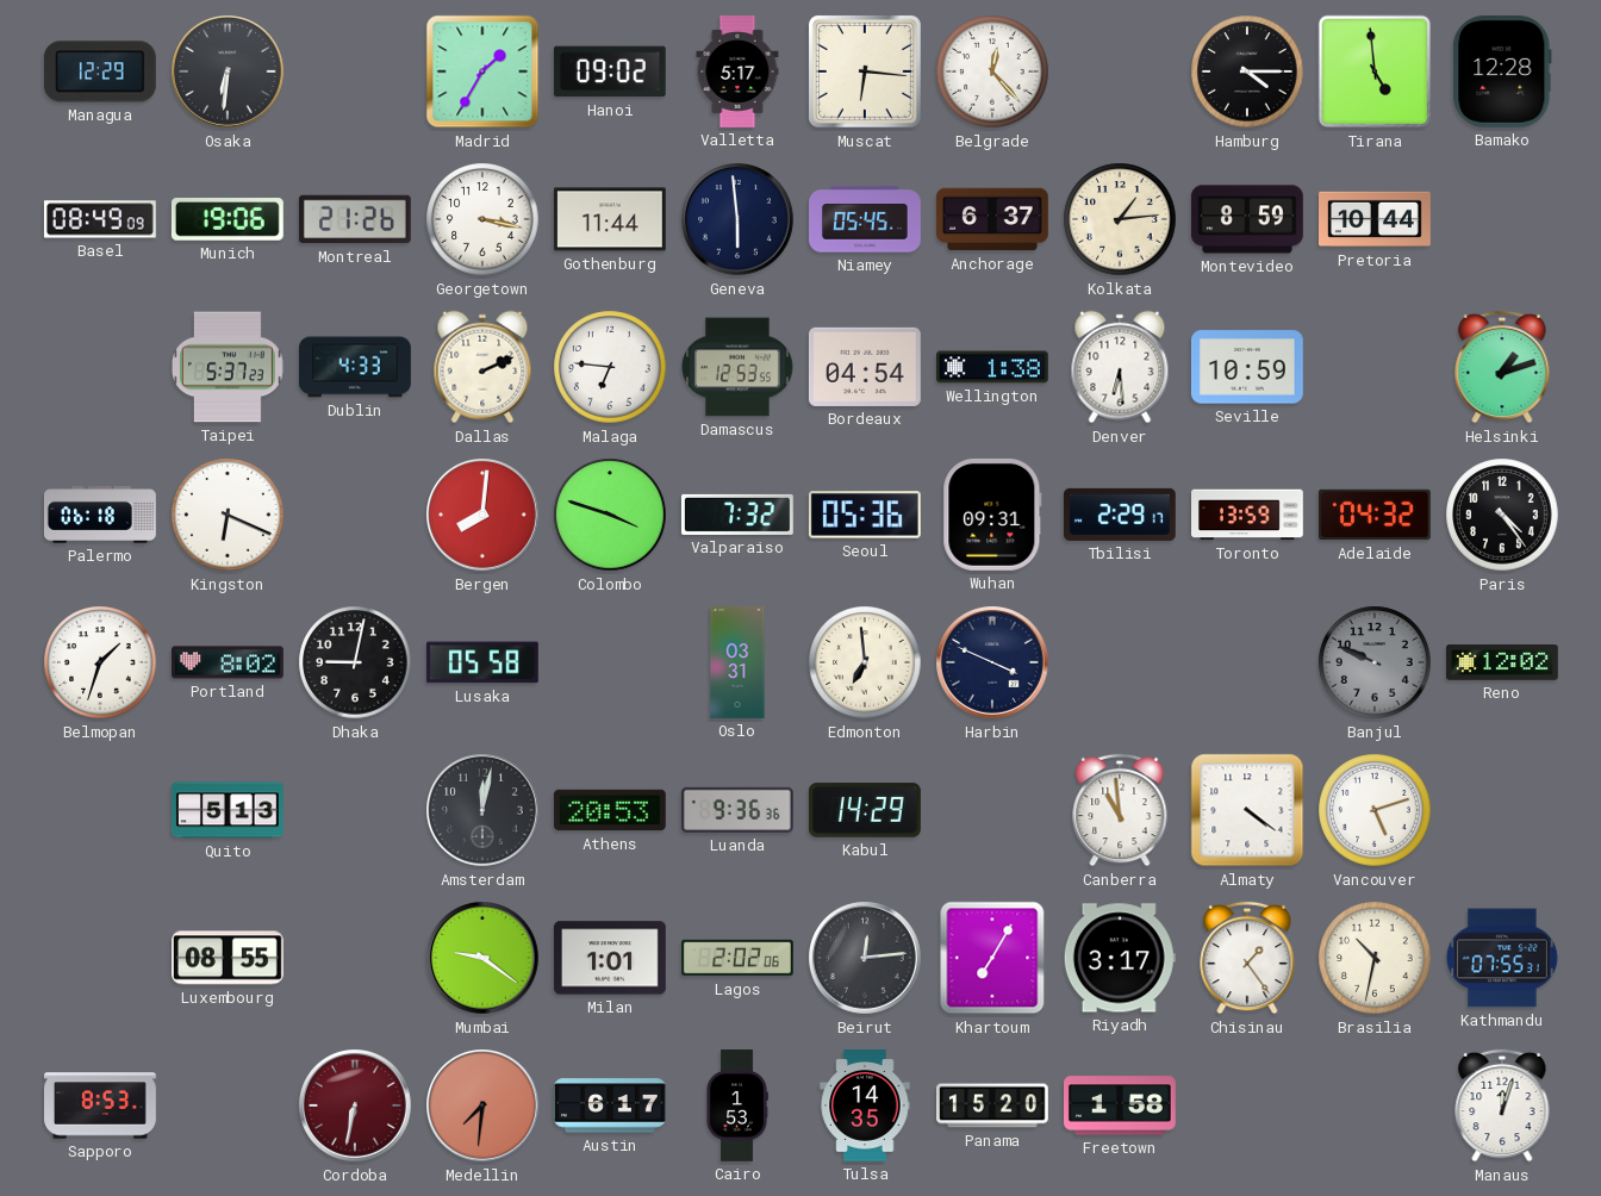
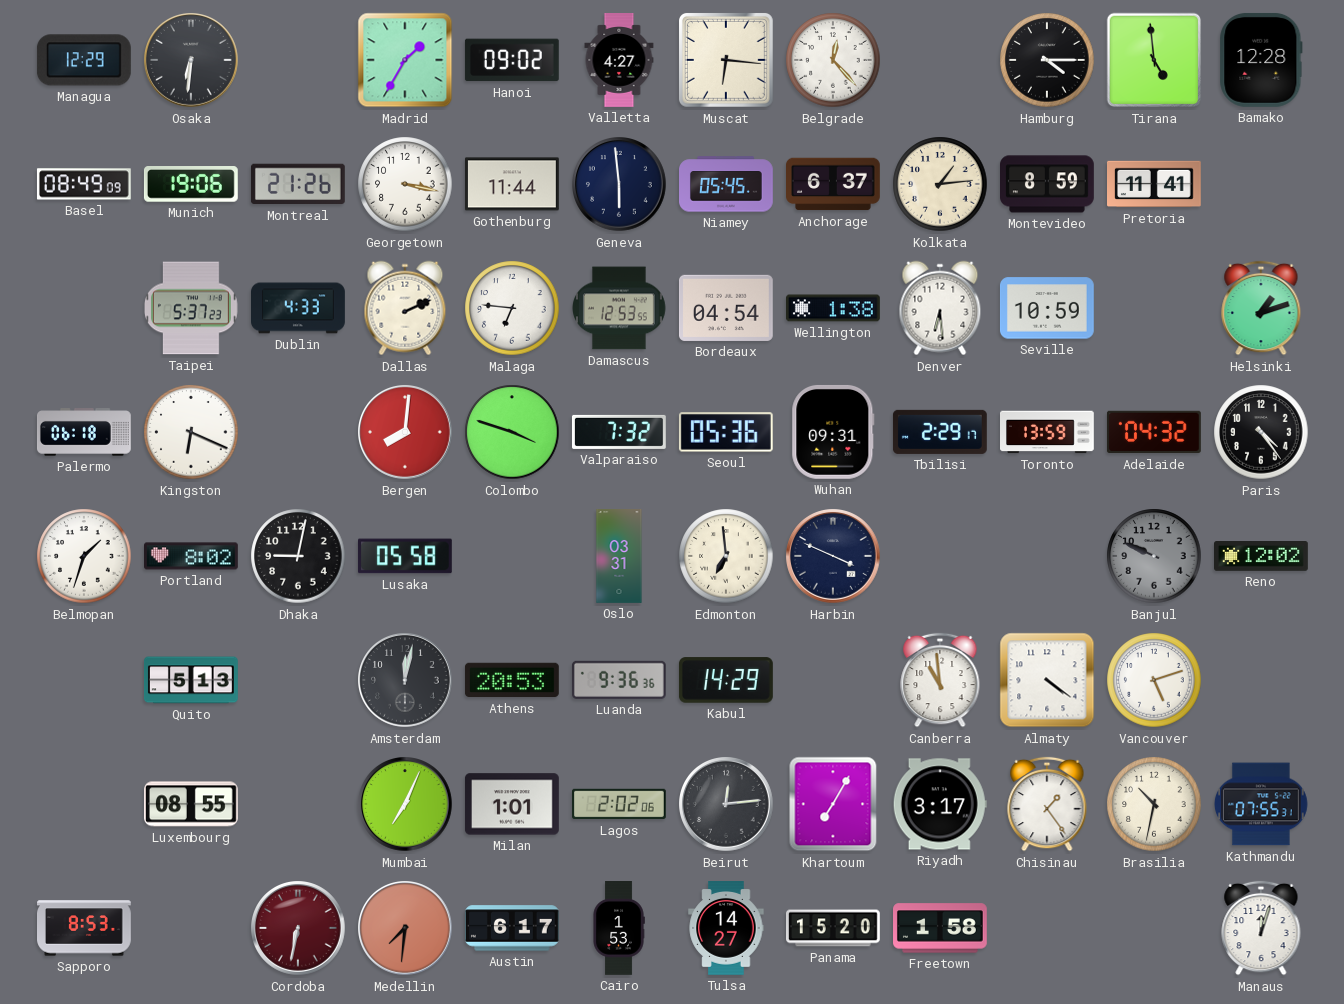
Valletta: 5:17 -> 4:27 (619, 61)
Pretoria: 10:44 -> 11:41 (1155, 184)
Mumbai: 9:21 -> 7:04 (406, 805)
Tulsa: 14:35 -> 14:27 (726, 929)
